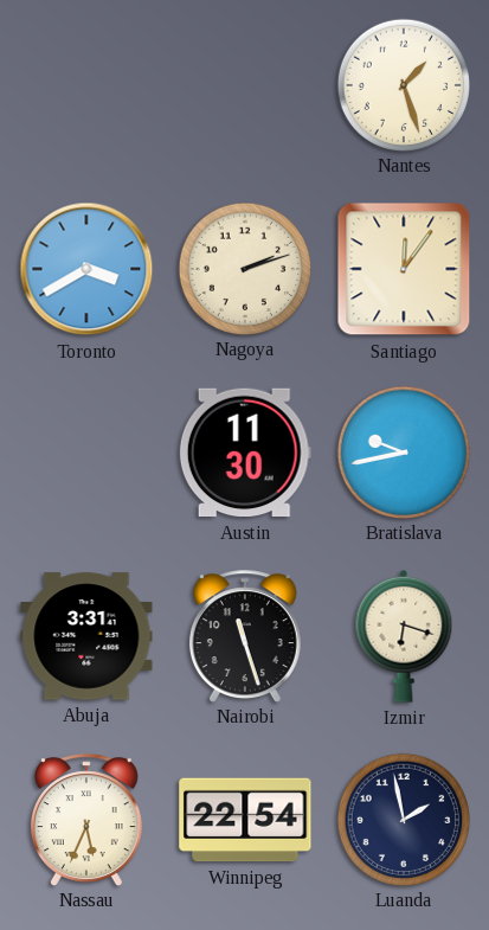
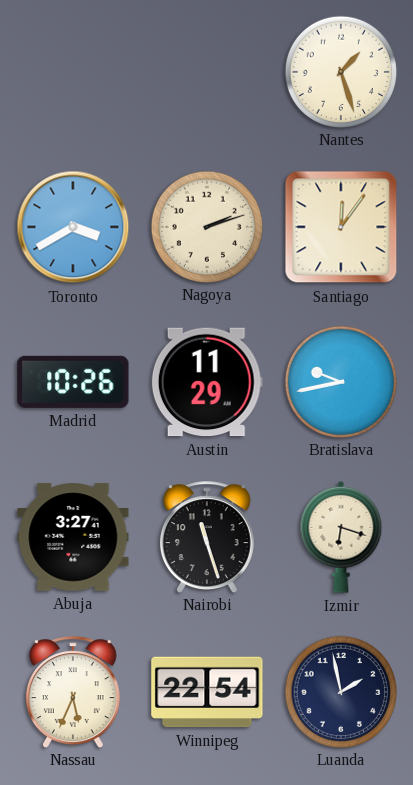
Madrid: none -> 10:26 (73, 382)
Austin: 11:30 -> 11:29 (207, 382)
Abuja: 3:31 -> 3:27 (73, 537)
